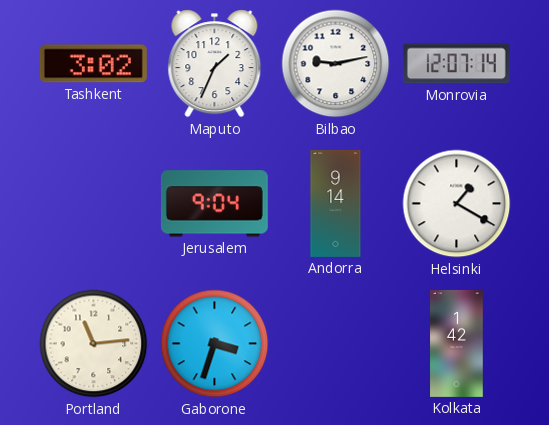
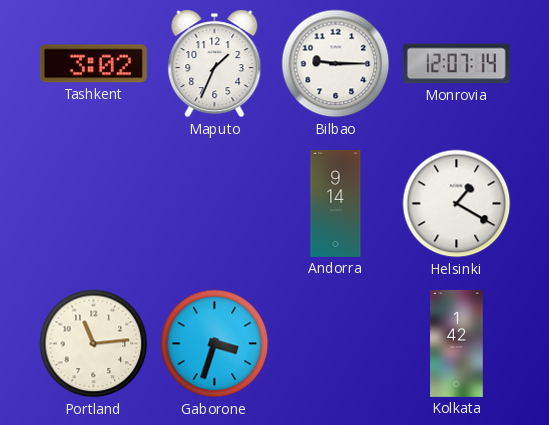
Bilbao: 9:13 -> 9:15 (336, 64)
Jerusalem: 9:04 -> none (214, 204)
